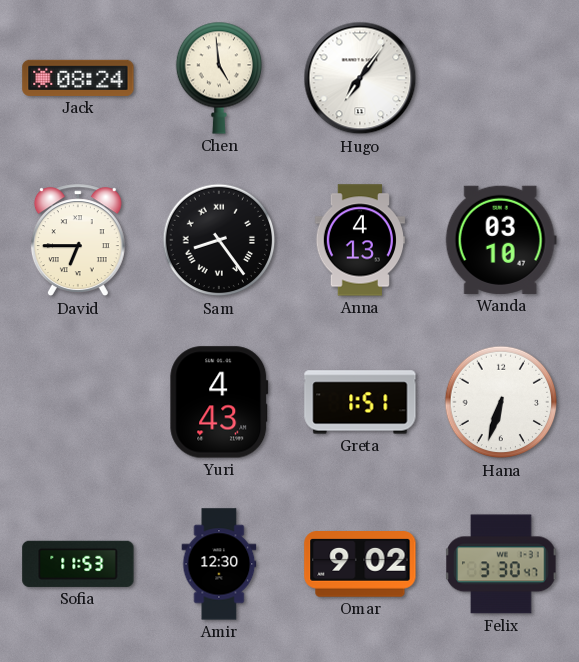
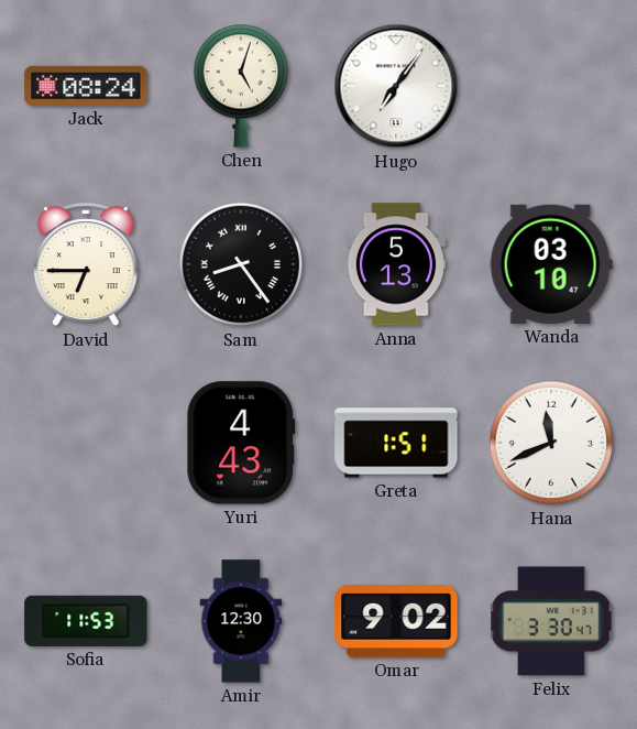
Chen: 4:59 -> 5:03 (240, 86)
Anna: 4:13 -> 5:13 (395, 264)
Hana: 6:33 -> 11:41 (551, 443)
